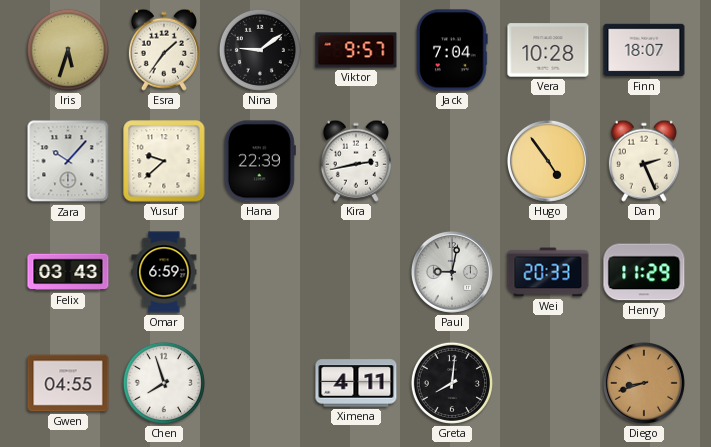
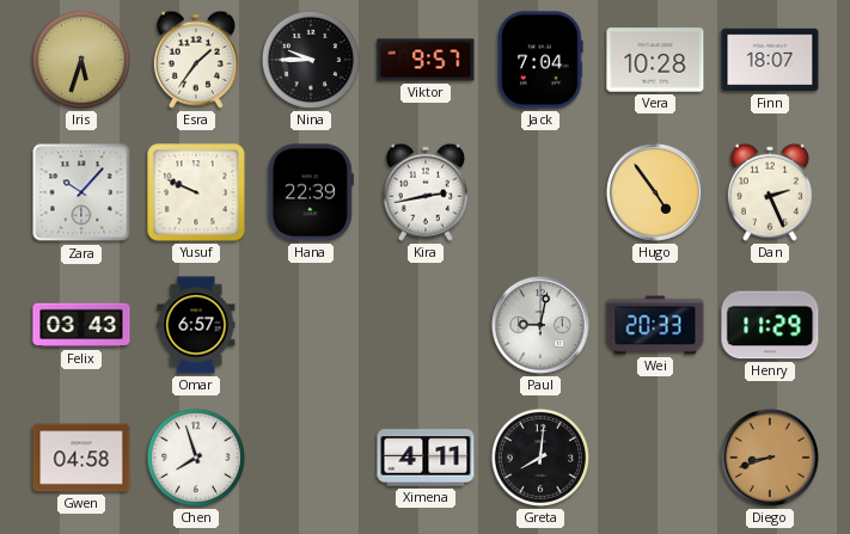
Nina: 9:09 -> 9:45 (311, 60)
Yusuf: 9:38 -> 9:49 (196, 192)
Omar: 6:59 -> 6:57 (196, 325)
Gwen: 04:55 -> 04:58 (81, 458)
